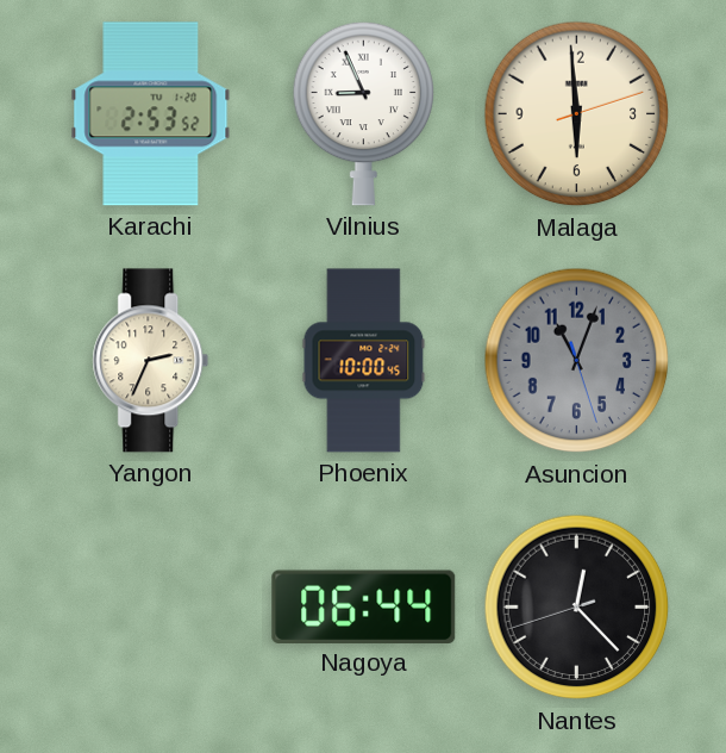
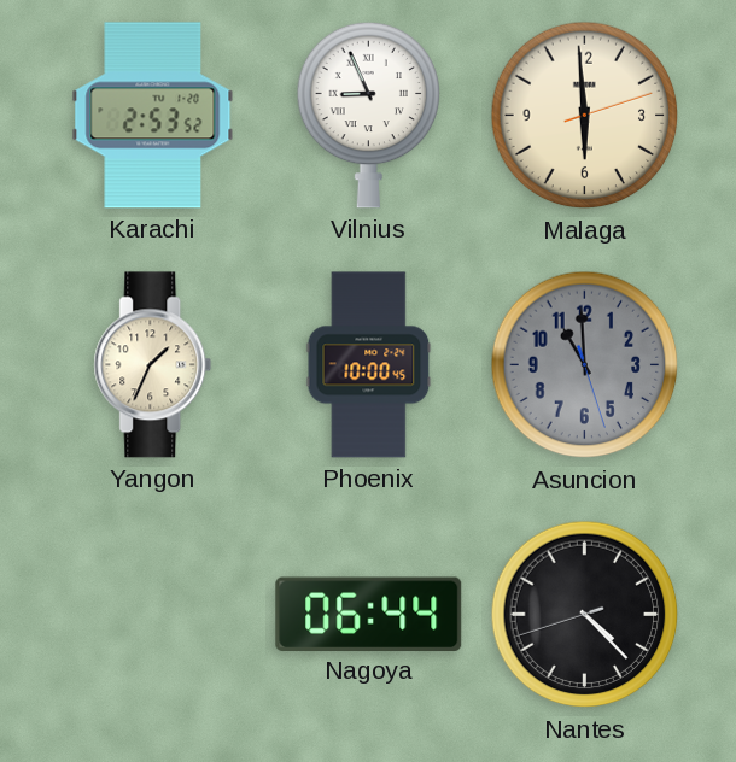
Yangon: 2:34 -> 1:34 (153, 365)
Asuncion: 11:03 -> 10:59 (585, 365)
Nantes: 12:22 -> 4:22 (585, 615)
